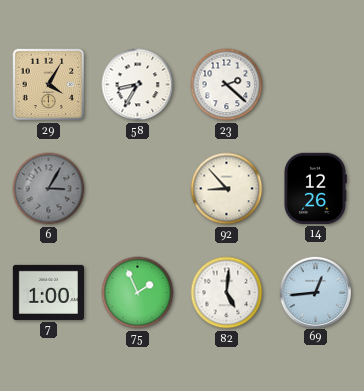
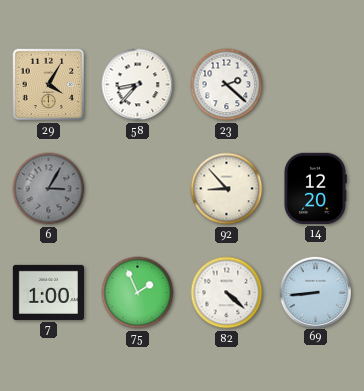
58: 8:35 -> 8:37 (138, 85)
14: 12:26 -> 12:20 (315, 188)
82: 5:01 -> 4:22 (227, 293)
69: 12:44 -> 8:44 (315, 292)
